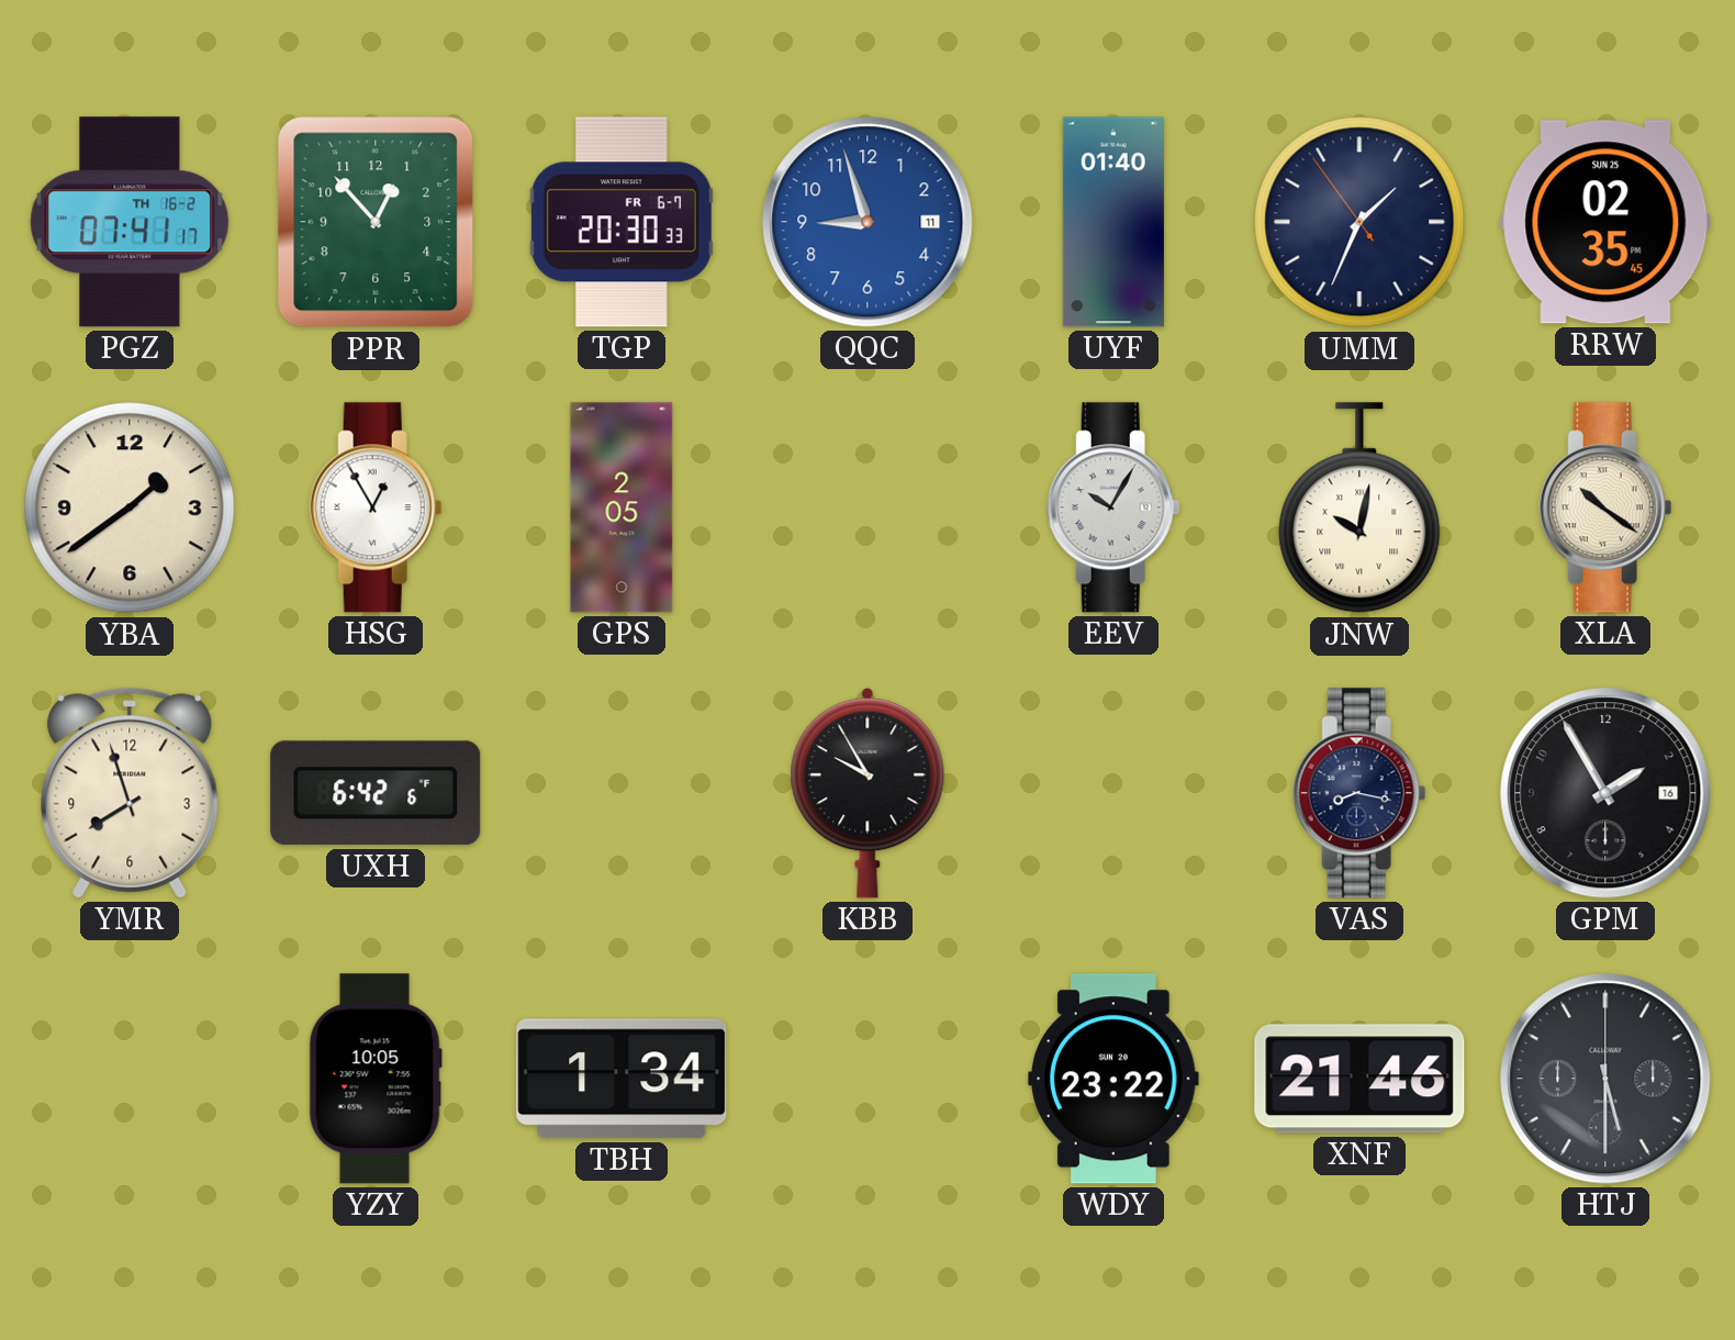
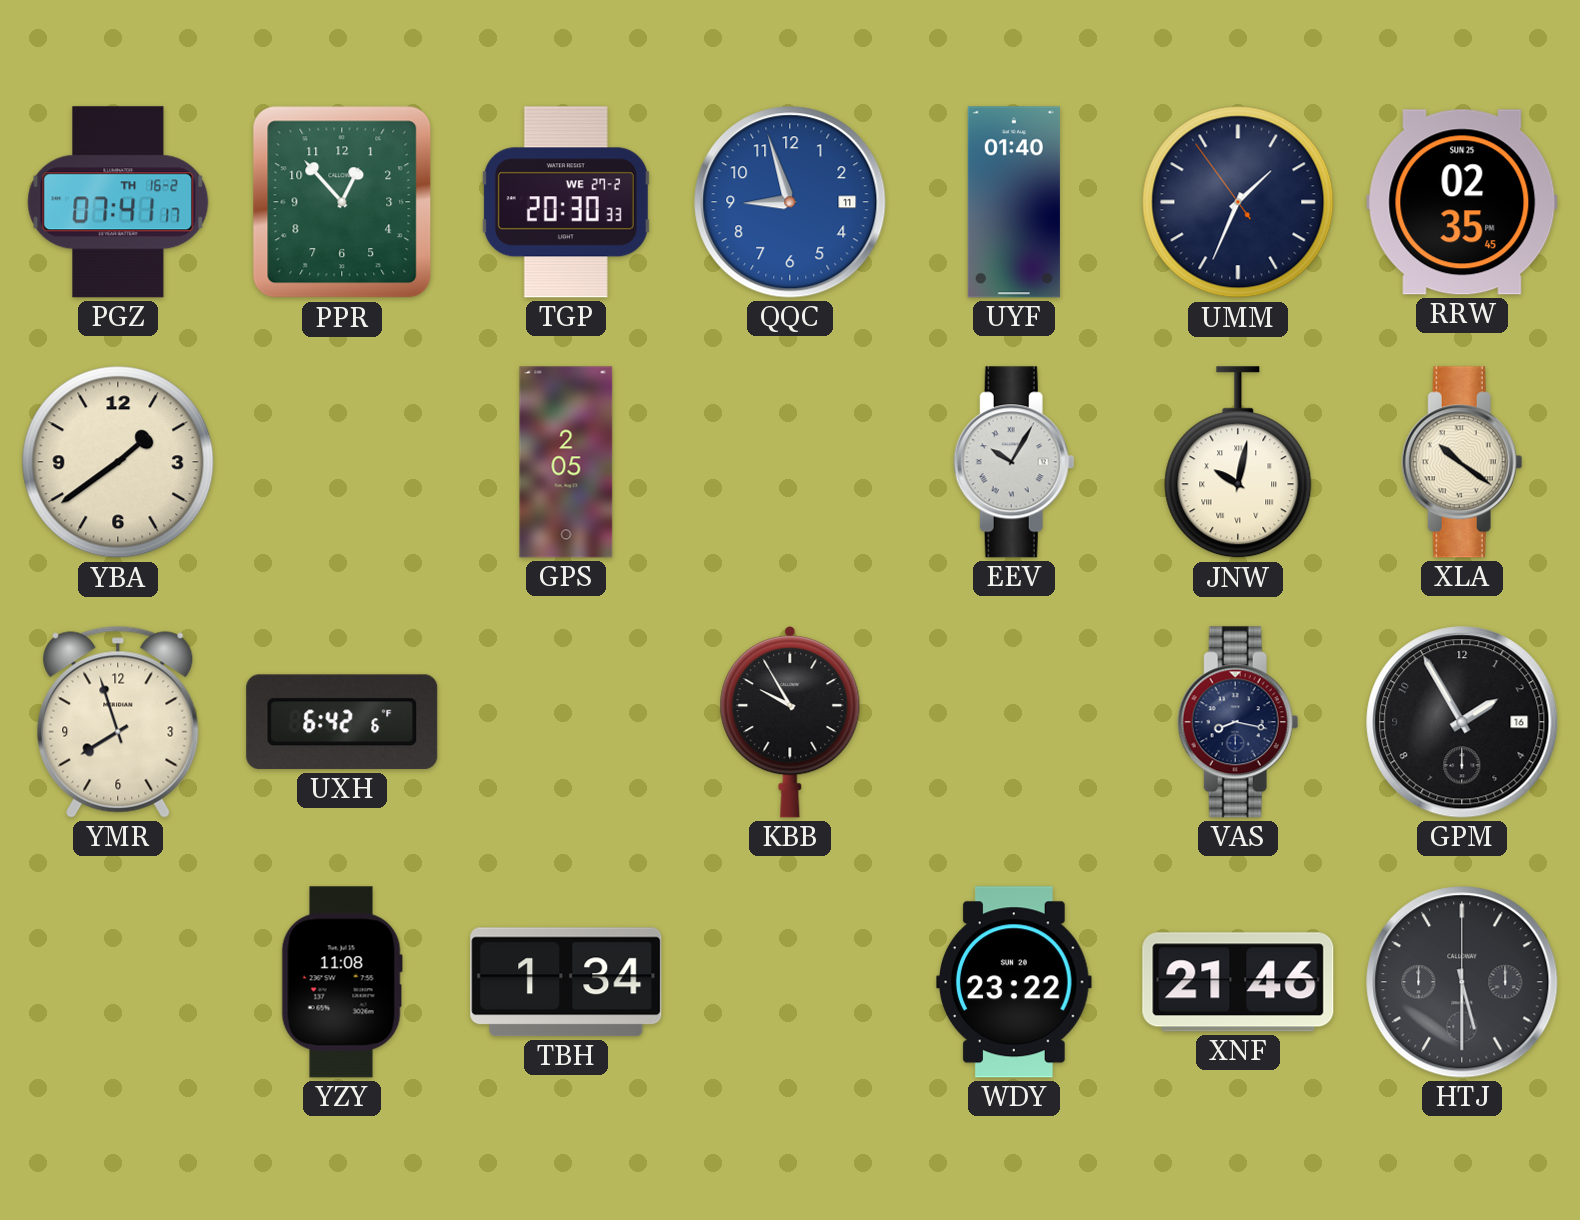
TGP date: FR 6-7 -> WE 27-2 (566, 202)
HSG: 12:55 -> none (376, 507)
YZY: 10:05 -> 11:08 (342, 982)
